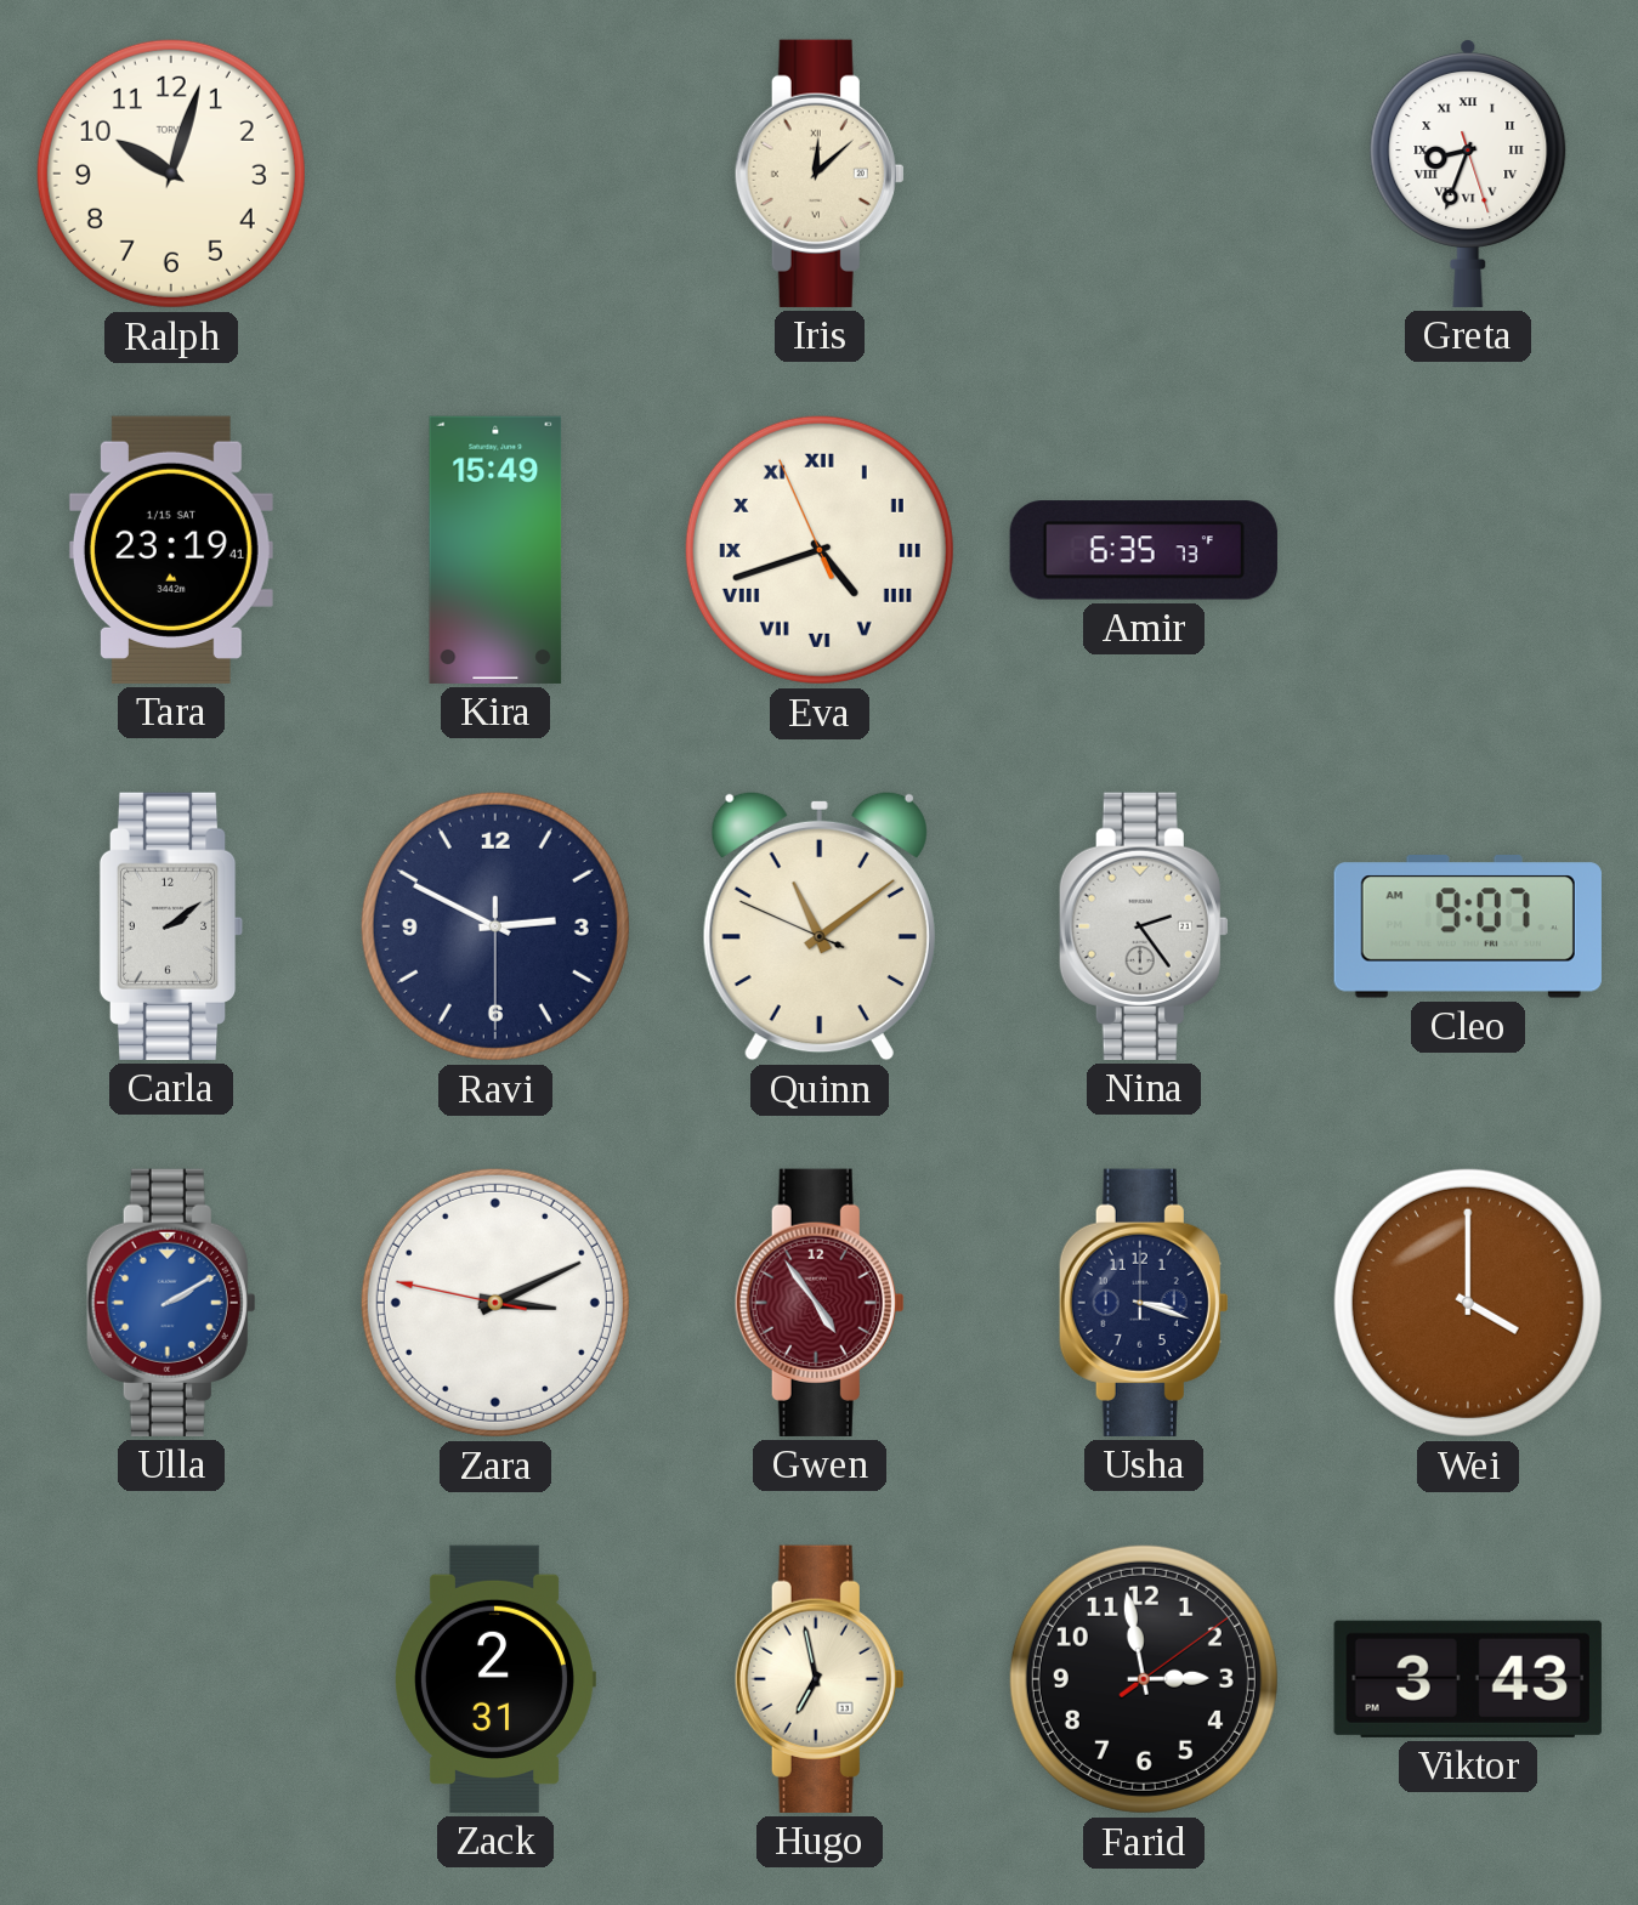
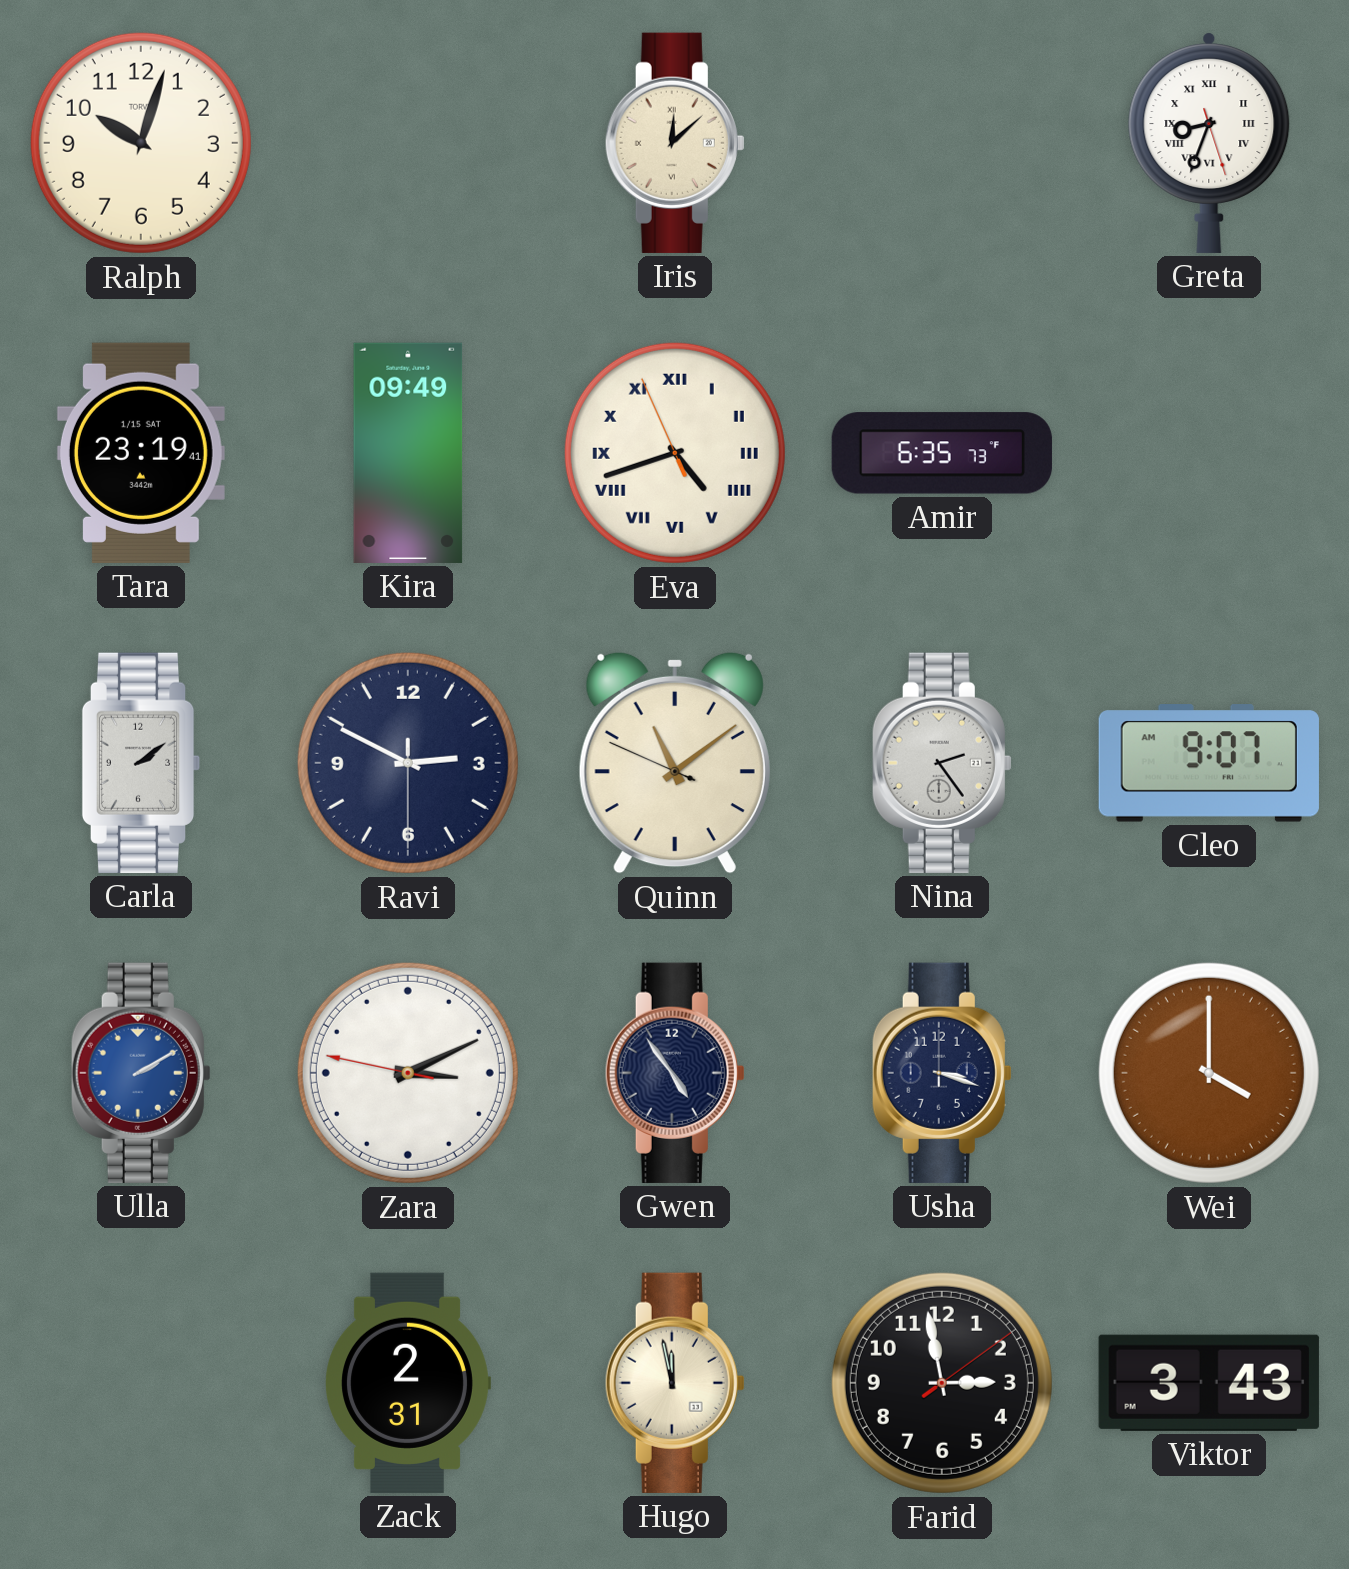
Kira: 15:49 -> 09:49 (408, 453)
Gwen dial: burgundy -> navy (675, 1073)
Hugo: 6:58 -> 11:58 (675, 1383)
